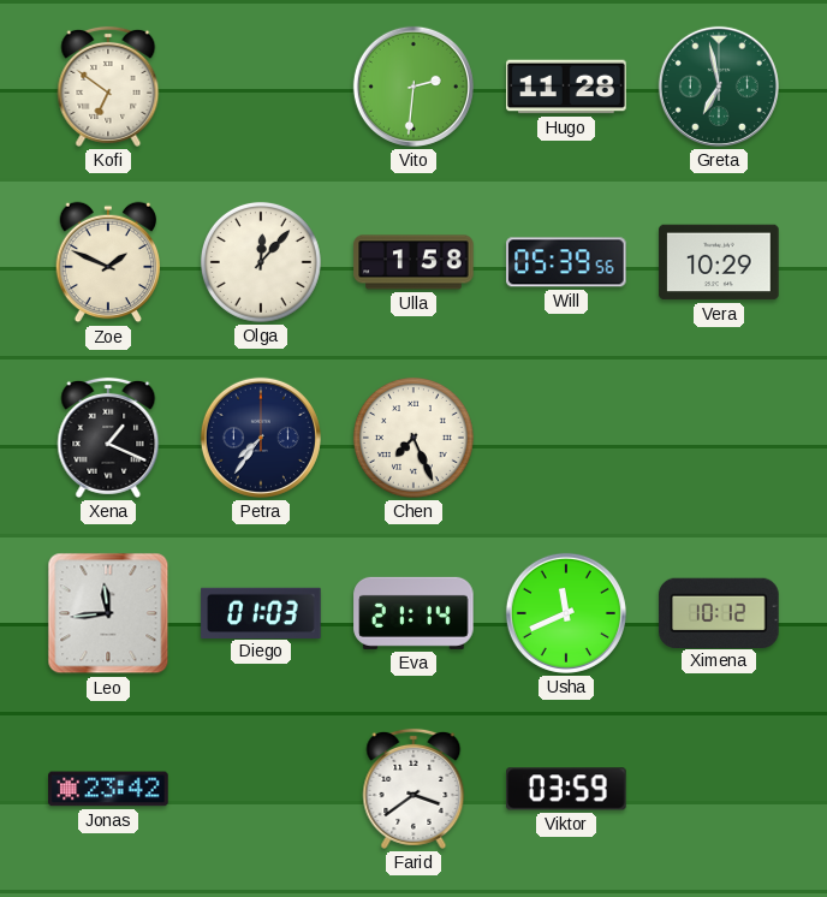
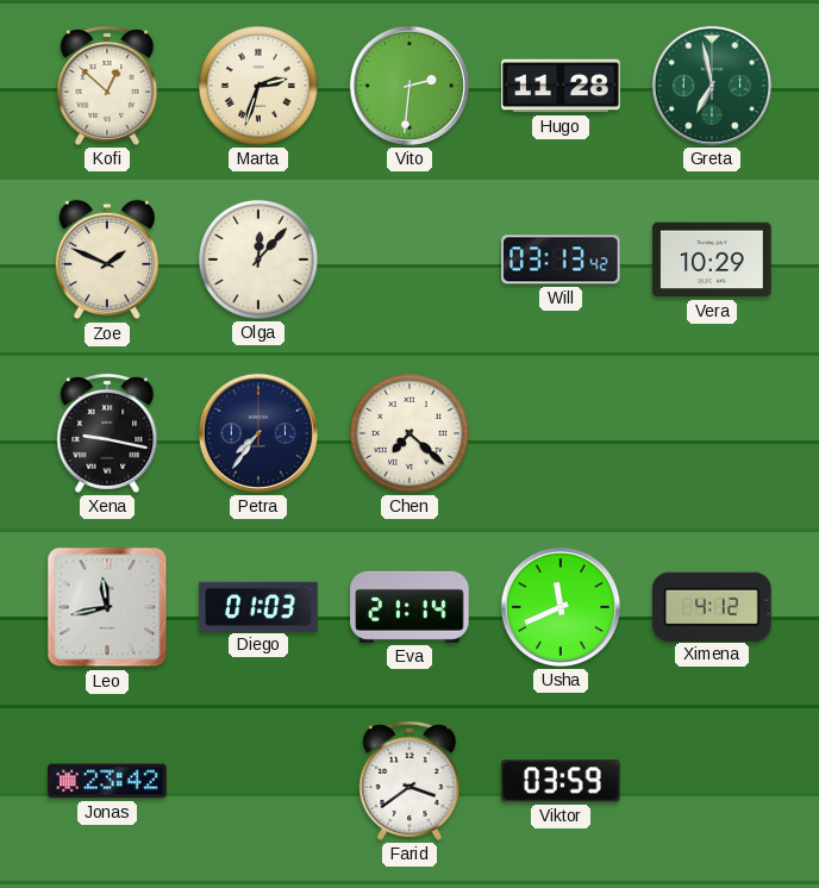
Kofi: 6:51 -> 12:52 (107, 86)
Marta: none -> 2:33 (258, 86)
Ulla: 1:58 -> none (413, 262)
Will: 05:39 -> 03:13 (562, 259)
Xena: 1:19 -> 9:17 (107, 433)
Chen: 7:26 -> 7:22 (409, 433)
Leo: 11:44 -> 11:43 (107, 607)
Ximena: 10:12 -> 4:12 (712, 606)
